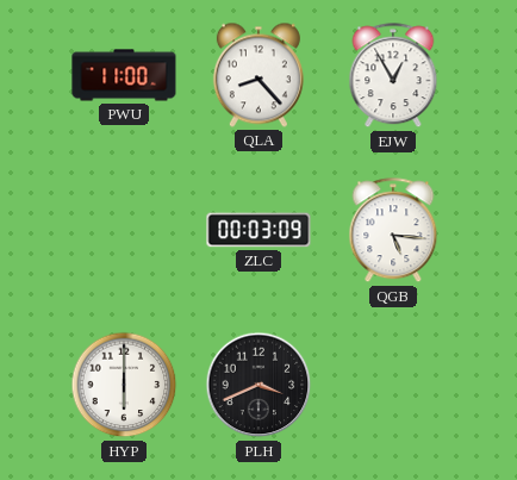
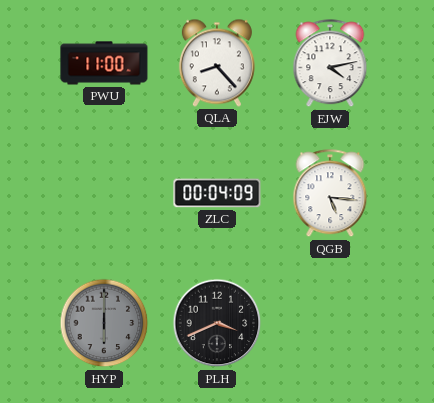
EJW: 12:55 -> 4:13 (330, 64)
ZLC: 00:03 -> 00:04 (217, 193)
HYP dial: white -> grey (104, 323)
